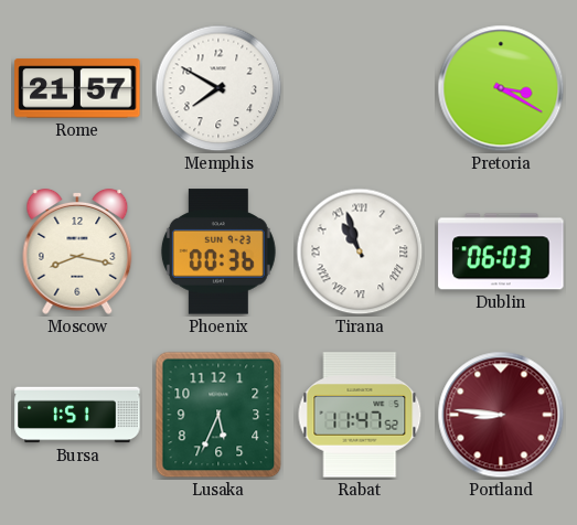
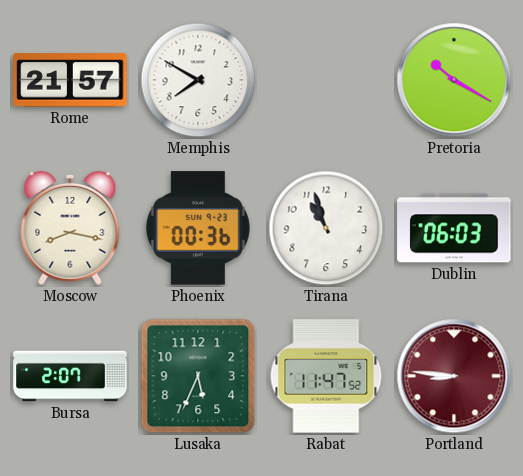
Pretoria: 3:20 -> 10:20 (454, 80)
Tirana numerals: Roman -> Arabic (326, 228)
Bursa: 1:51 -> 2:07 (70, 376)
